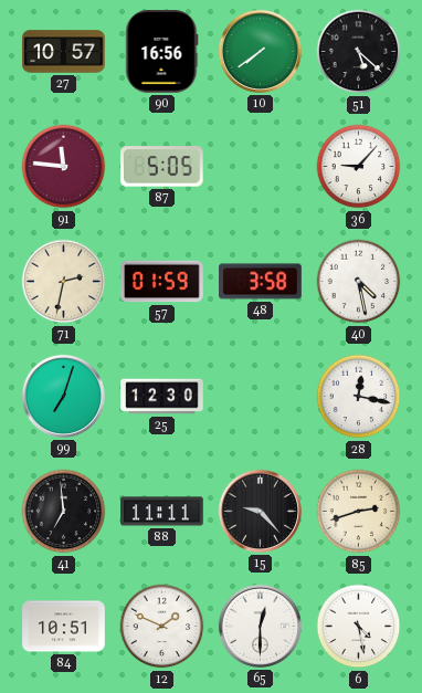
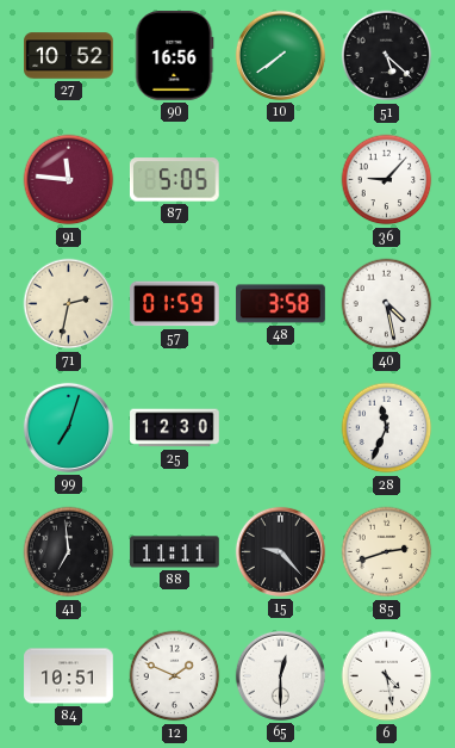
27: 10:57 -> 10:52 (69, 56)
28: 12:17 -> 11:34 (387, 428)
